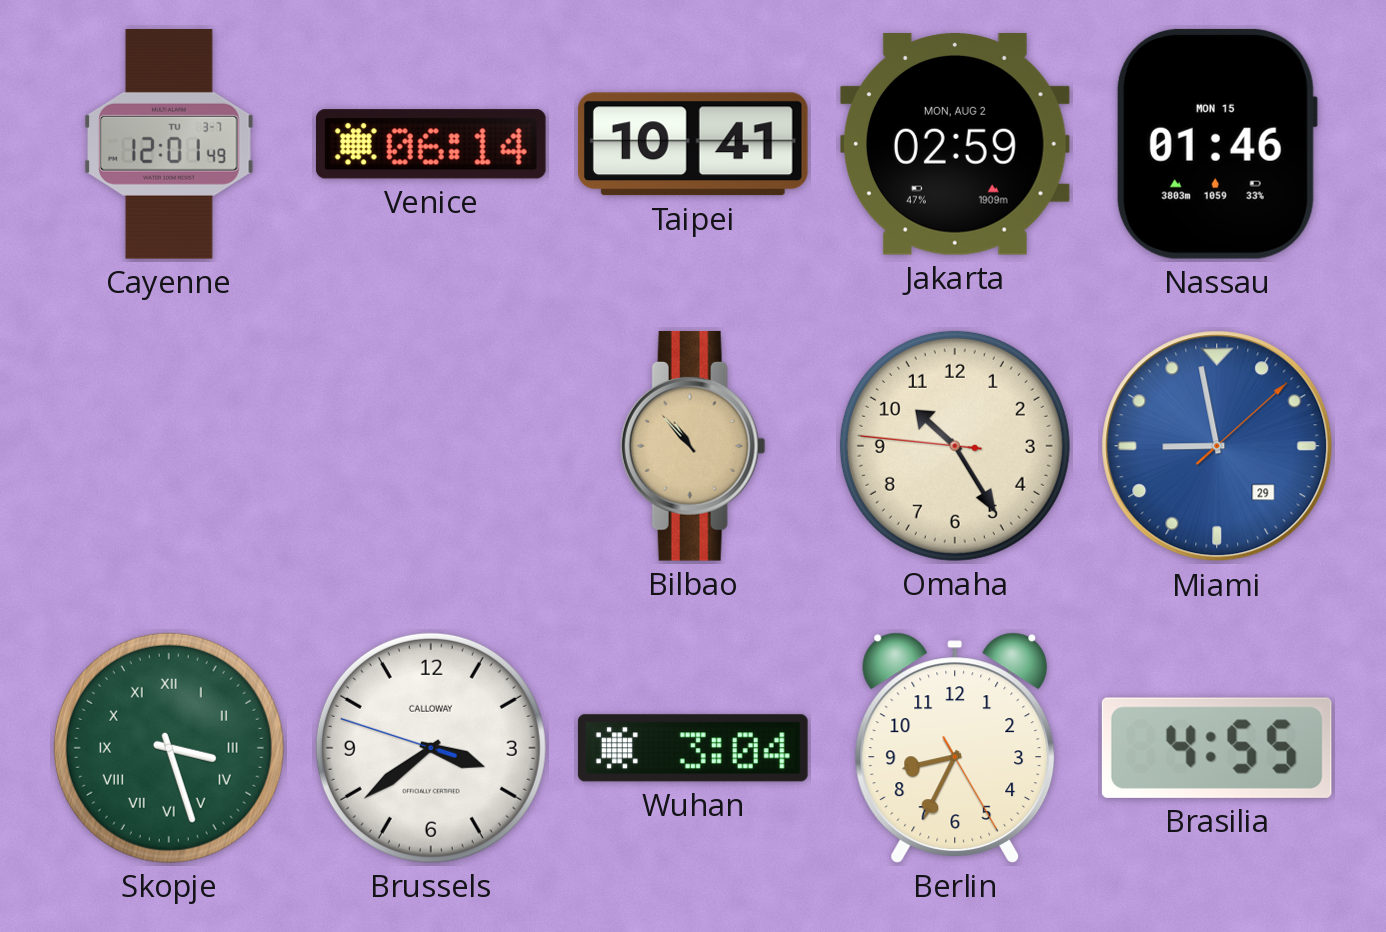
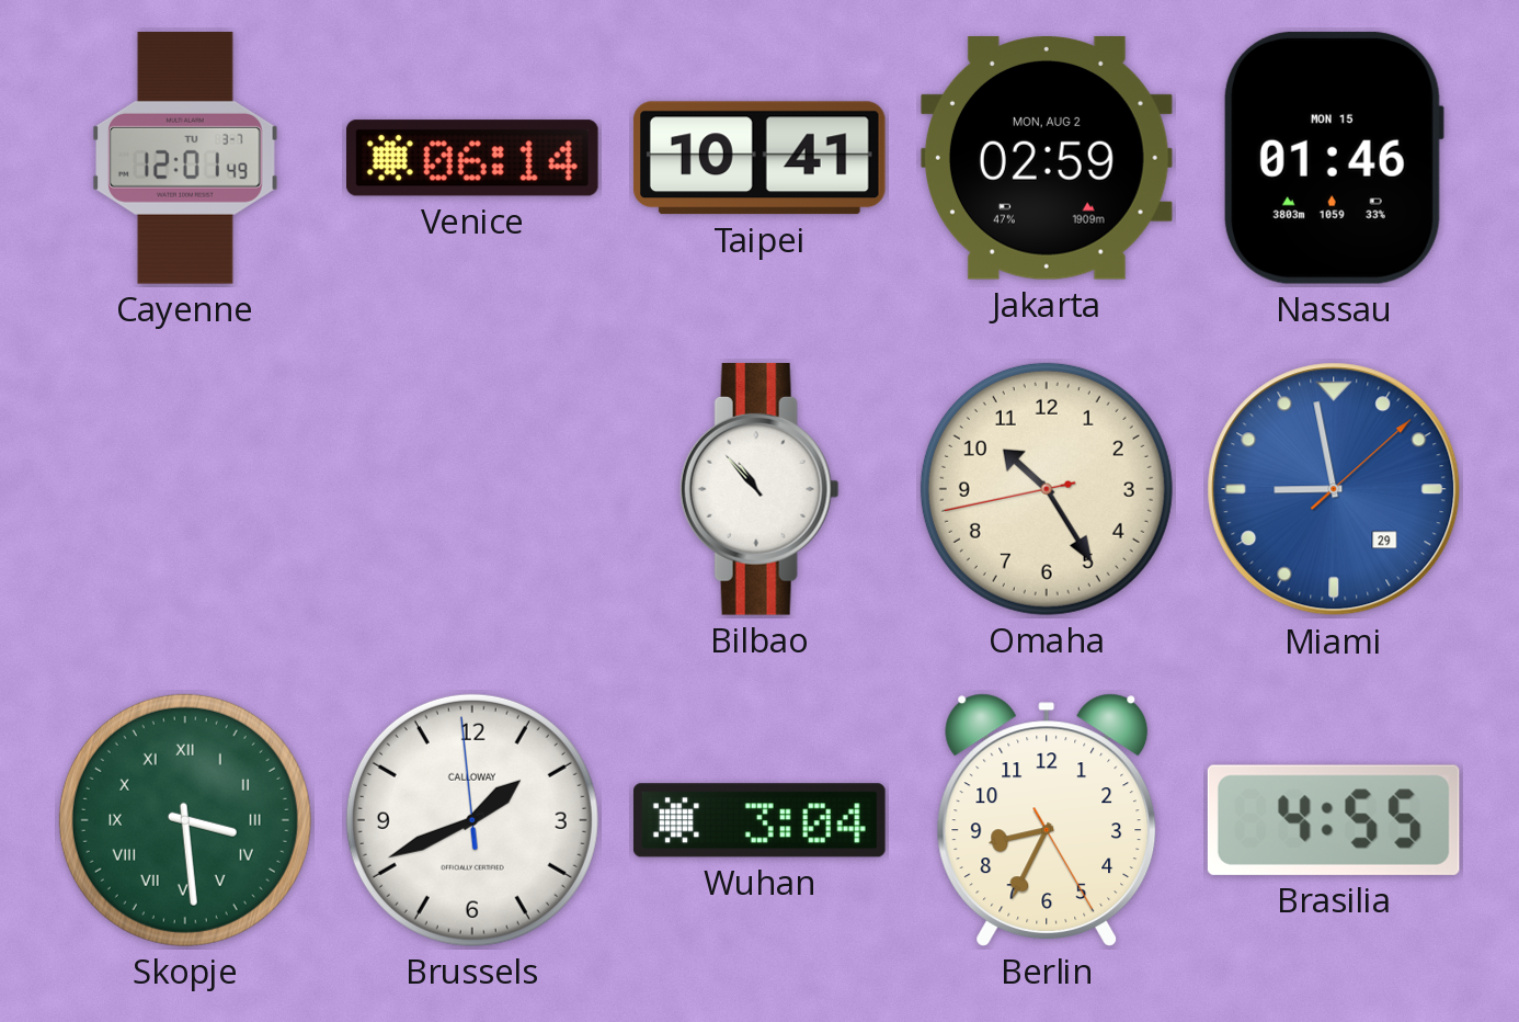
Bilbao dial: champagne -> white (759, 489)
Omaha: 10:24:46 -> 10:24:43 (1047, 489)
Skopje: 3:27 -> 3:29 (185, 820)
Brussels: 3:38 -> 1:40 (472, 820)
